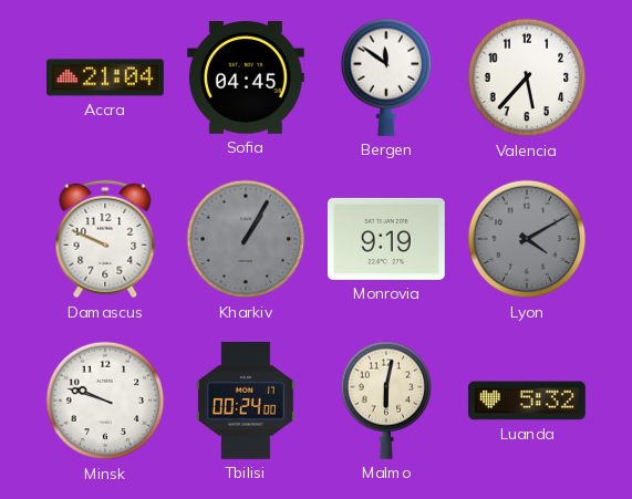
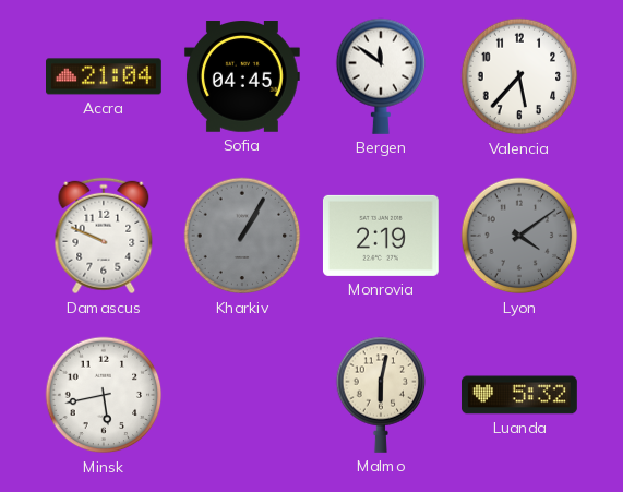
Monrovia: 9:19 -> 2:19 (381, 236)
Lyon: 4:10 -> 4:09 (519, 236)
Minsk: 9:48 -> 5:43 (104, 395)
Tbilisi: 00:24 -> none (246, 401)
